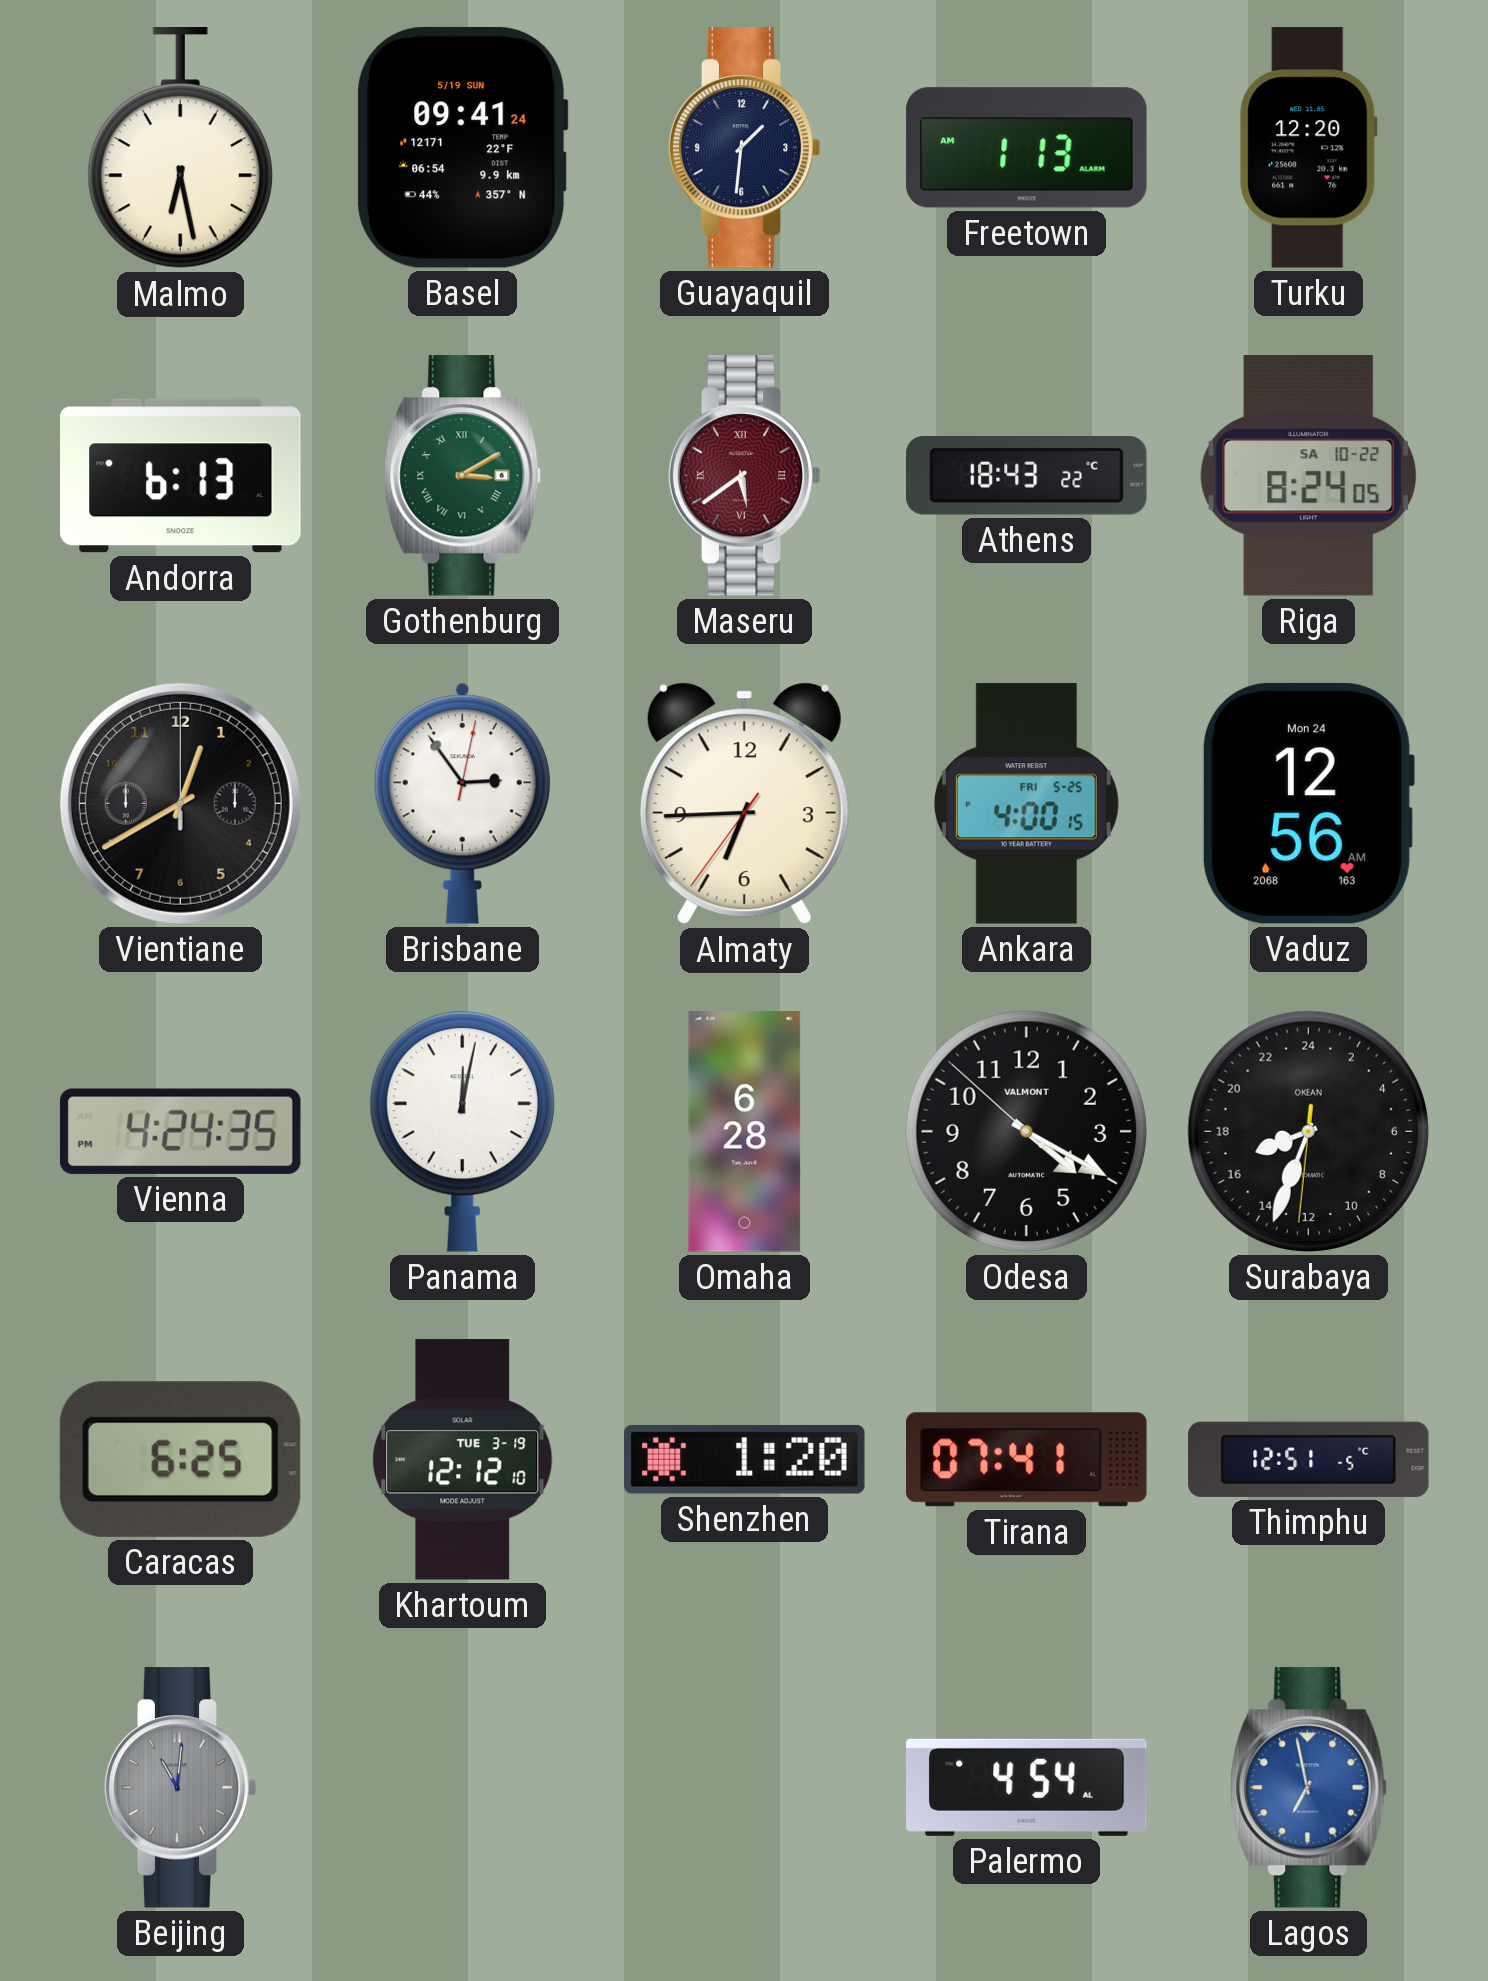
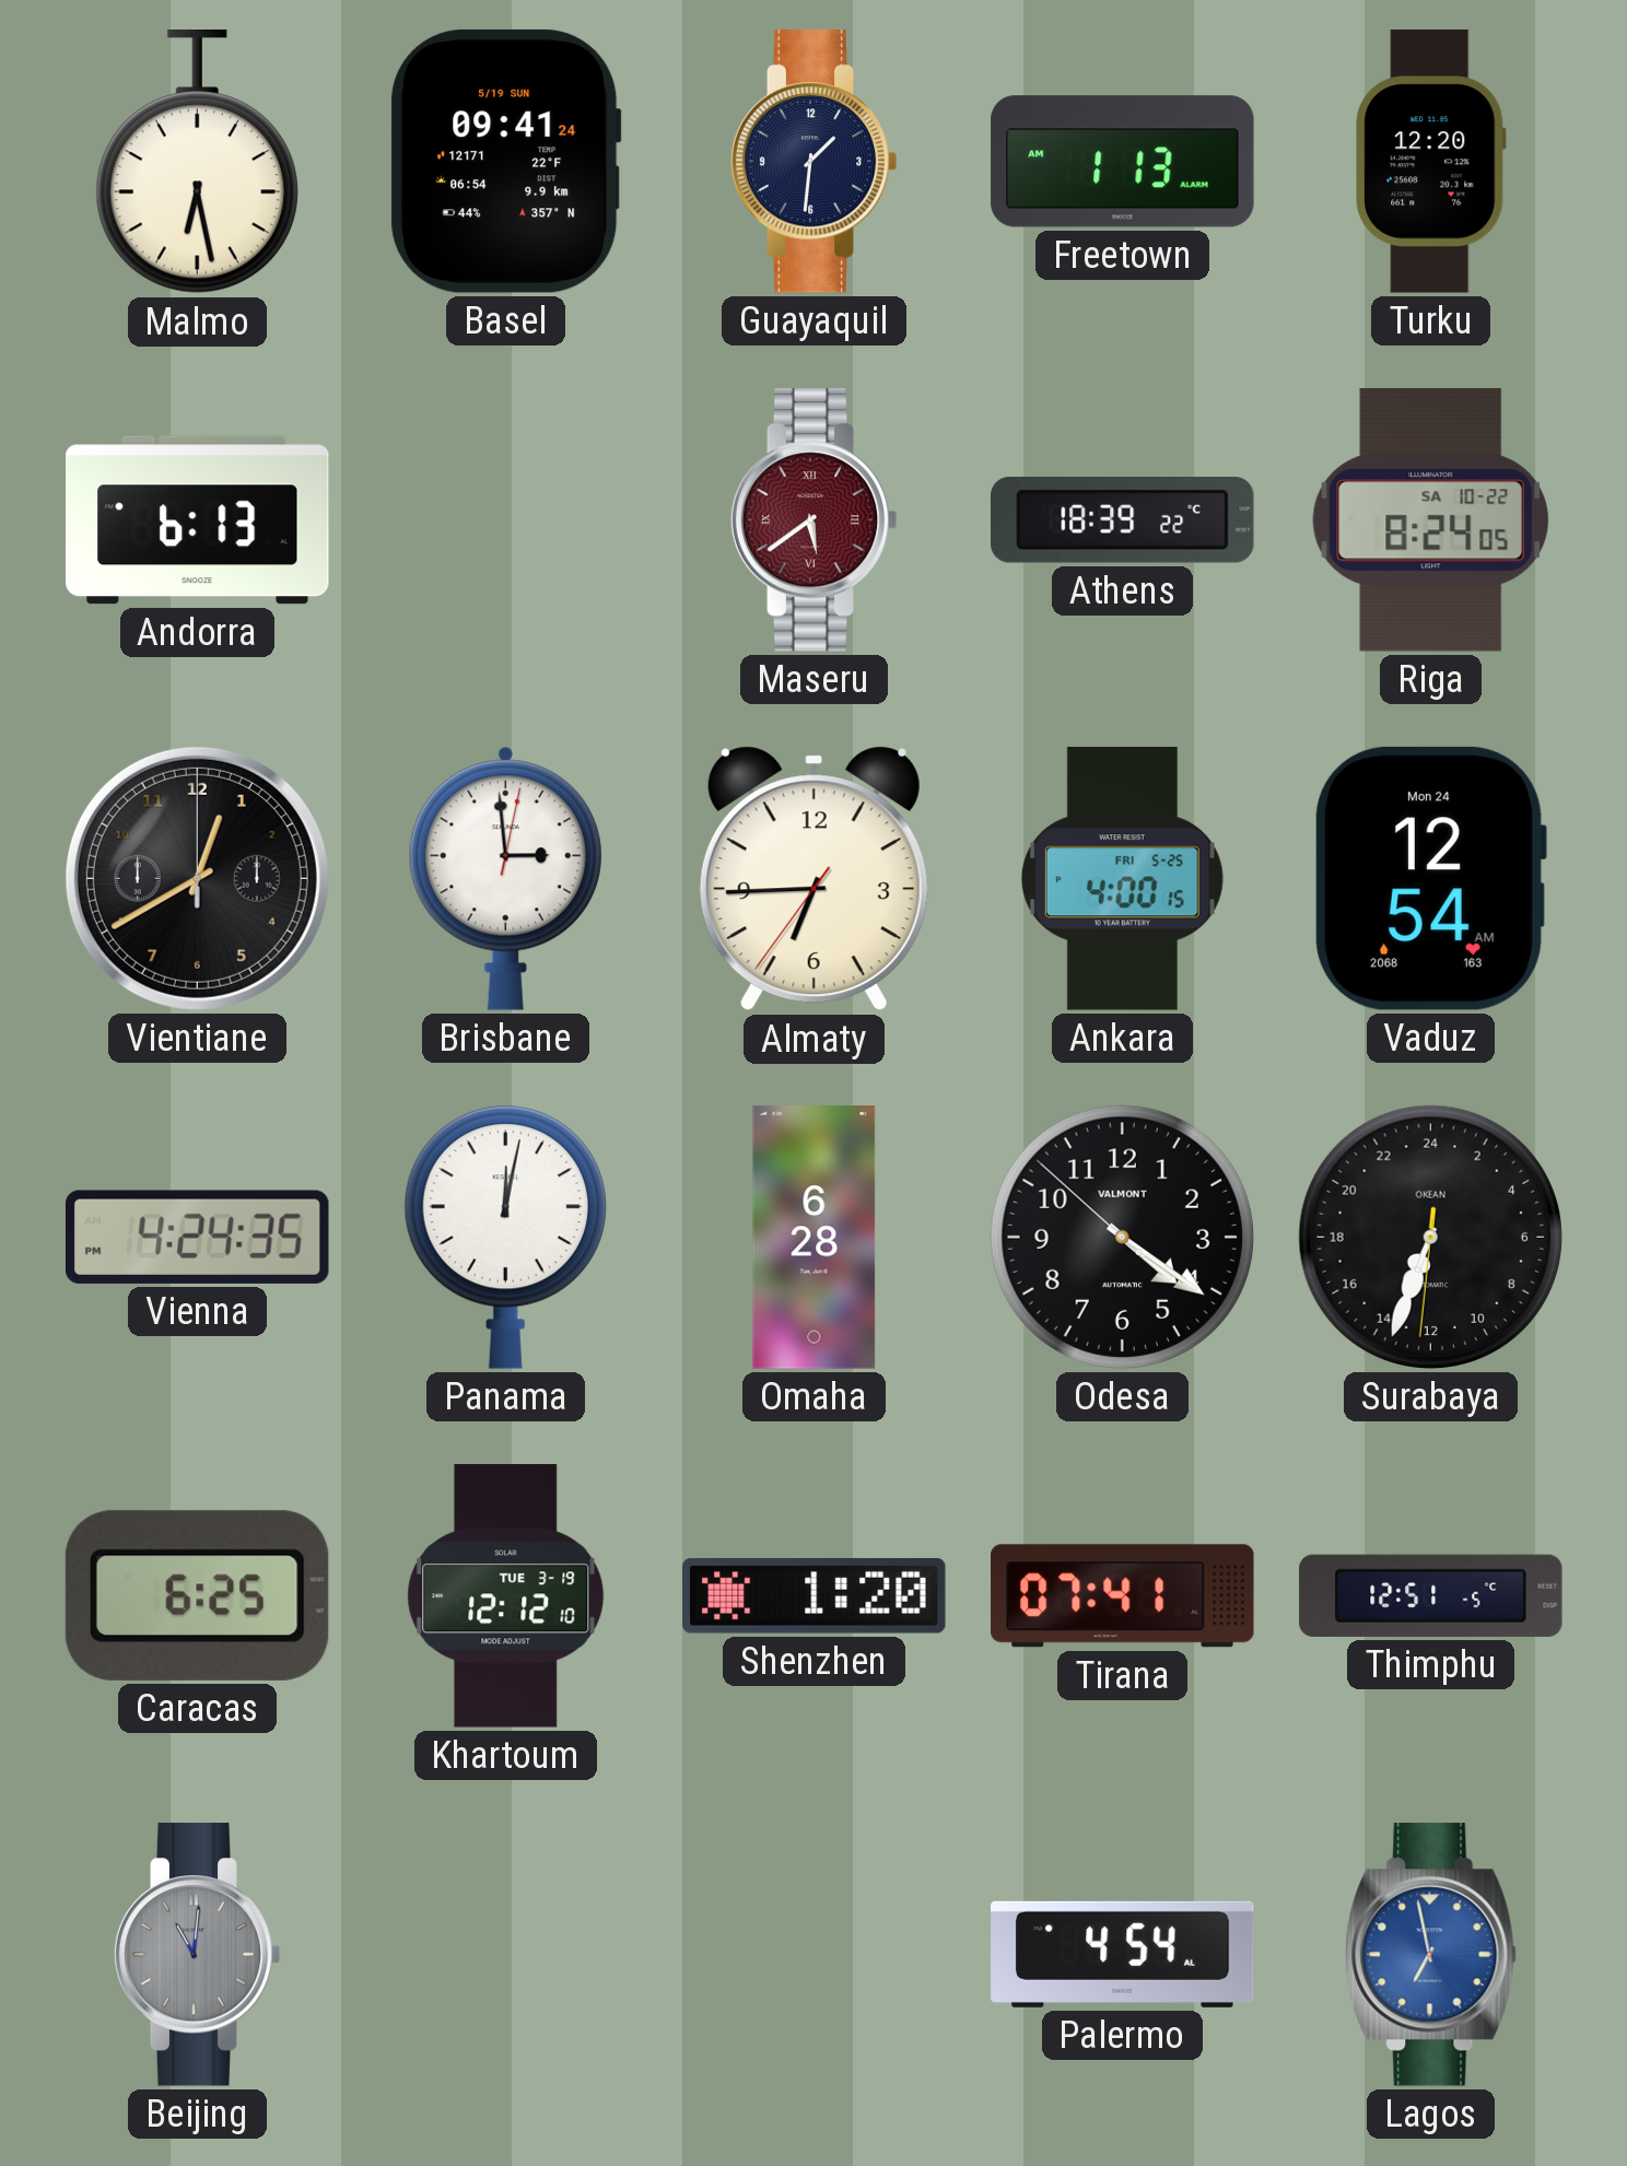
Gothenburg: 3:10 -> none (463, 476)
Athens: 18:43 -> 18:39 (1123, 520)
Brisbane: 2:54 -> 2:59 (505, 878)
Vaduz: 12:56 -> 12:54 (1430, 878)
Odesa: 4:19 -> 4:20 (1122, 1237)
Surabaya: 16:33 -> 13:33 (1430, 1237)
